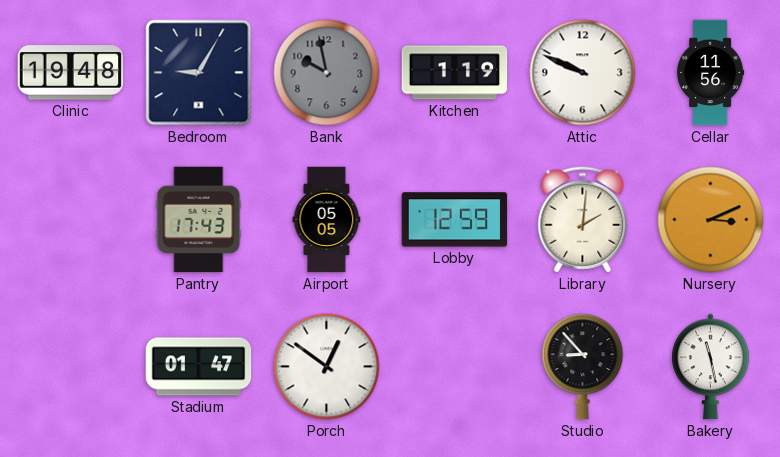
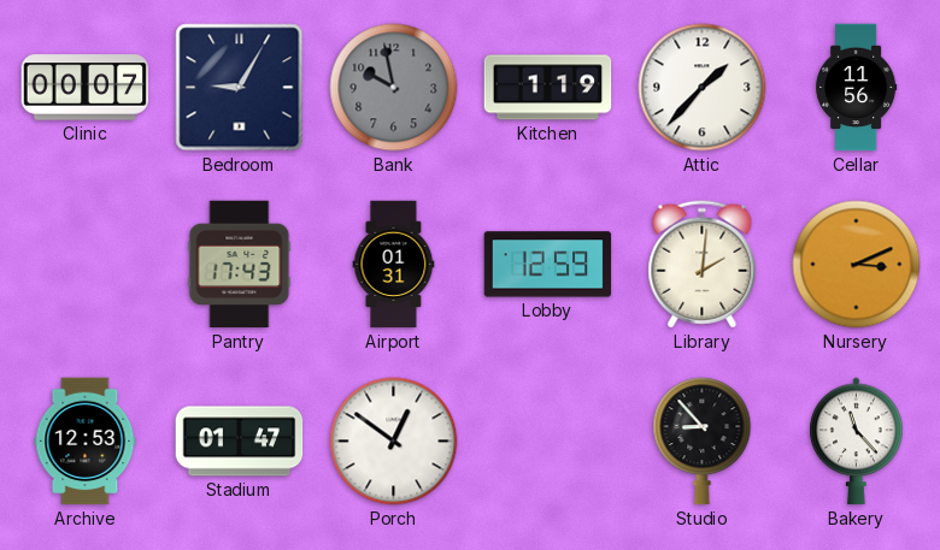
Clinic: 19:48 -> 00:07 (86, 88)
Attic: 9:49 -> 1:37 (703, 88)
Airport: 05:05 -> 01:31 (394, 265)
Archive: none -> 12:53 (86, 442)
Bakery: 11:28 -> 11:23 (857, 442)
